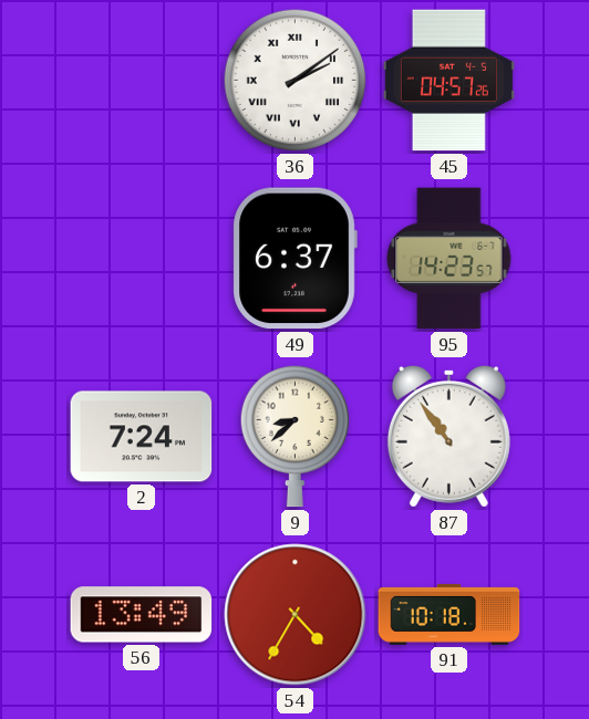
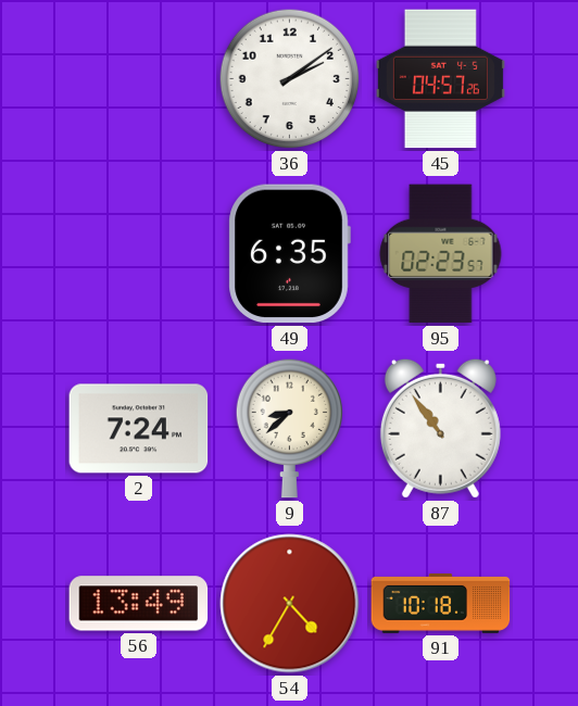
36 numerals: Roman -> Arabic (290, 79)
49: 6:37 -> 6:35 (289, 254)
95: 14:23 -> 02:23 (441, 254)
